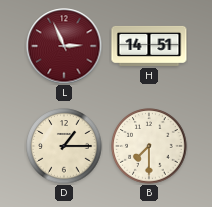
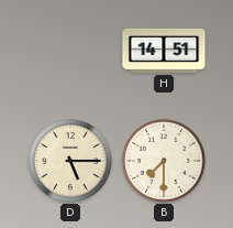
L: 2:56 -> none (64, 46)
D: 1:15 -> 5:15 (70, 161)
